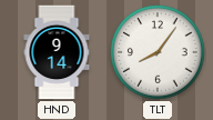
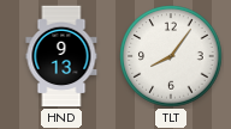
HND: 9:14 -> 9:13 (61, 56)
